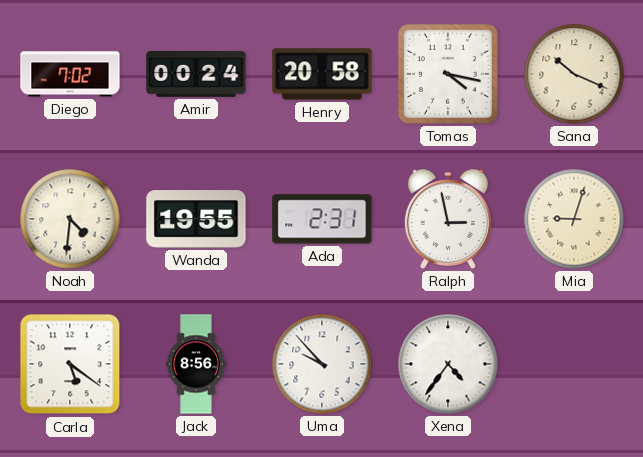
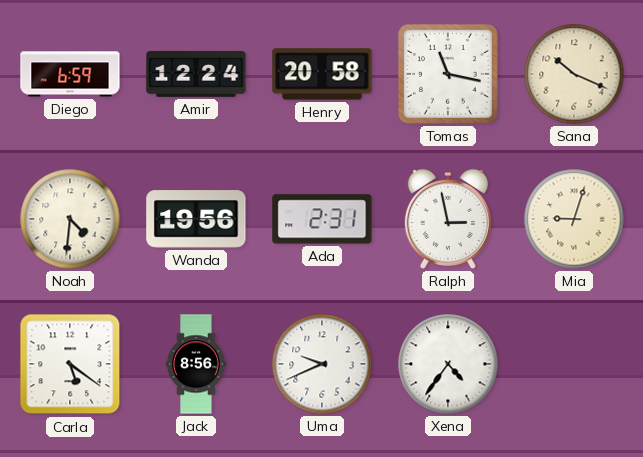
Diego: 7:02 -> 6:59 (70, 74)
Amir: 00:24 -> 12:24 (196, 75)
Tomas: 4:17 -> 11:17 (448, 74)
Wanda: 19:55 -> 19:56 (196, 219)
Uma: 9:53 -> 9:41 (322, 364)
